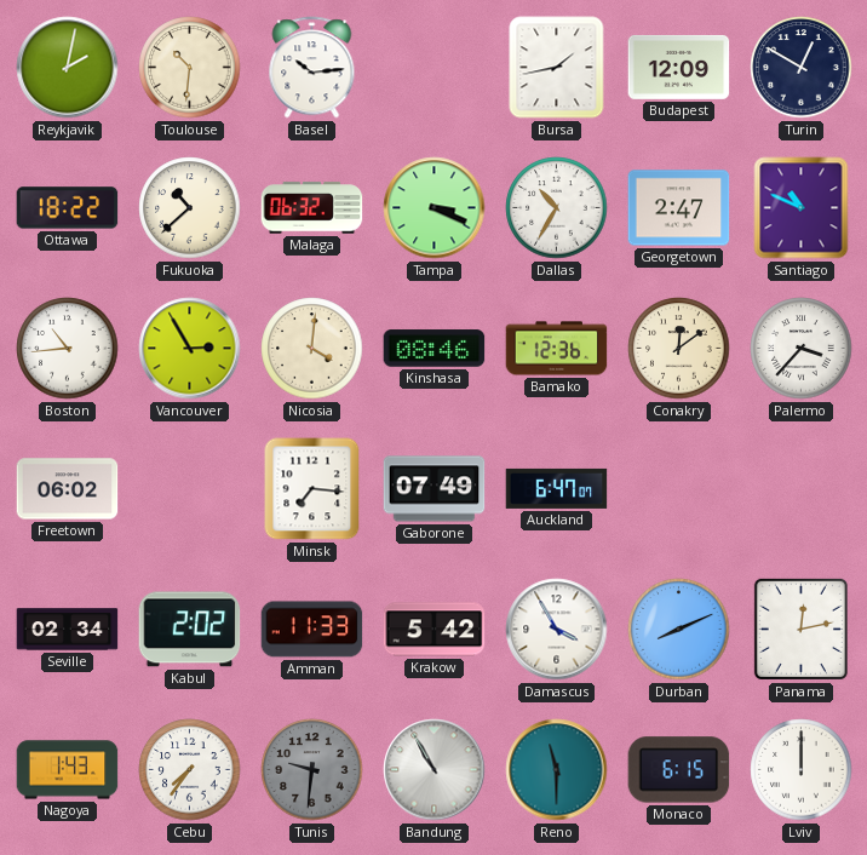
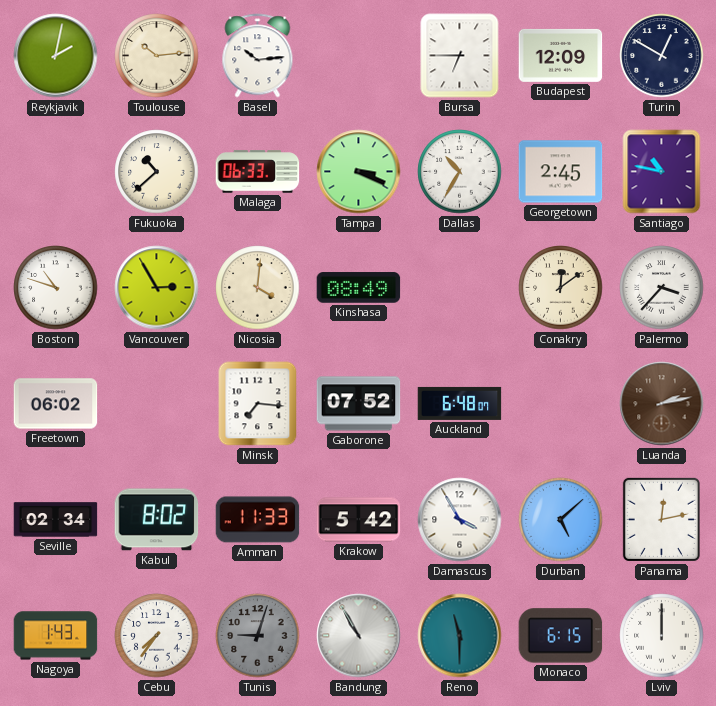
Toulouse: 10:31 -> 10:14 (157, 56)
Bursa: 1:43 -> 6:45 (460, 56)
Ottawa: 18:22 -> none (68, 208)
Malaga: 06:32 -> 06:33 (258, 172)
Georgetown: 2:47 -> 2:45 (561, 172)
Santiago: 10:49 -> 10:47 (662, 172)
Boston: 10:44 -> 10:48 (56, 288)
Kinshasa: 08:46 -> 08:49 (359, 288)
Bamako: 12:36 -> none (557, 349)
Gaborone: 07:49 -> 07:52 (359, 404)
Auckland: 6:47 -> 6:48 (460, 403)
Luanda: none -> 2:13 (662, 404)
Kabul: 2:02 -> 8:02 (157, 520)
Durban: 8:11 -> 5:08 (561, 520)
Tunis: 9:31 -> 9:03 (258, 636)
